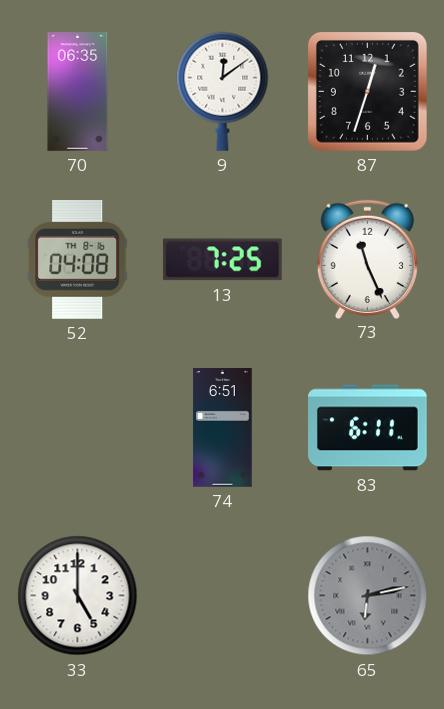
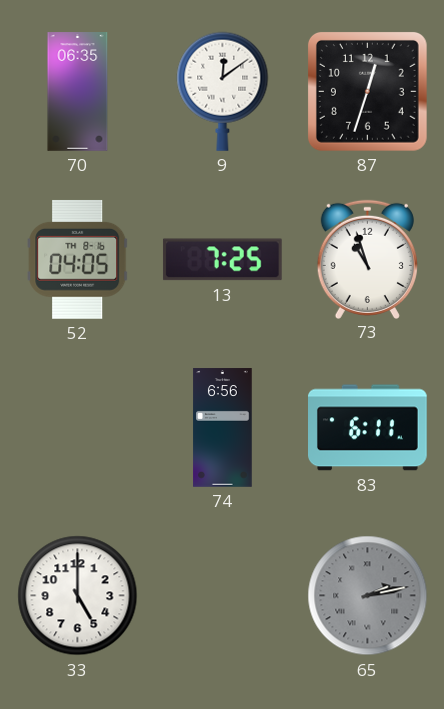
52: 04:08 -> 04:05 (78, 259)
73: 11:26 -> 10:57 (367, 259)
74: 6:51 -> 6:56 (223, 428)
65: 6:13 -> 2:13 (368, 596)
